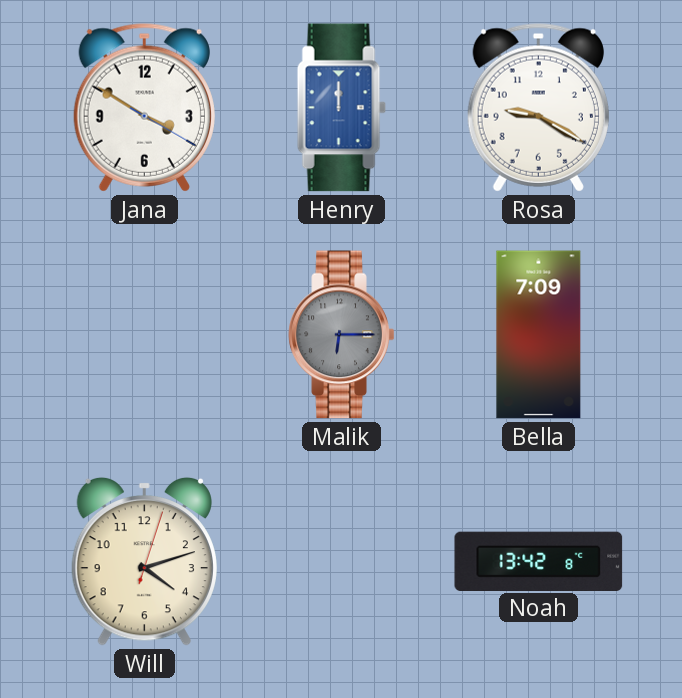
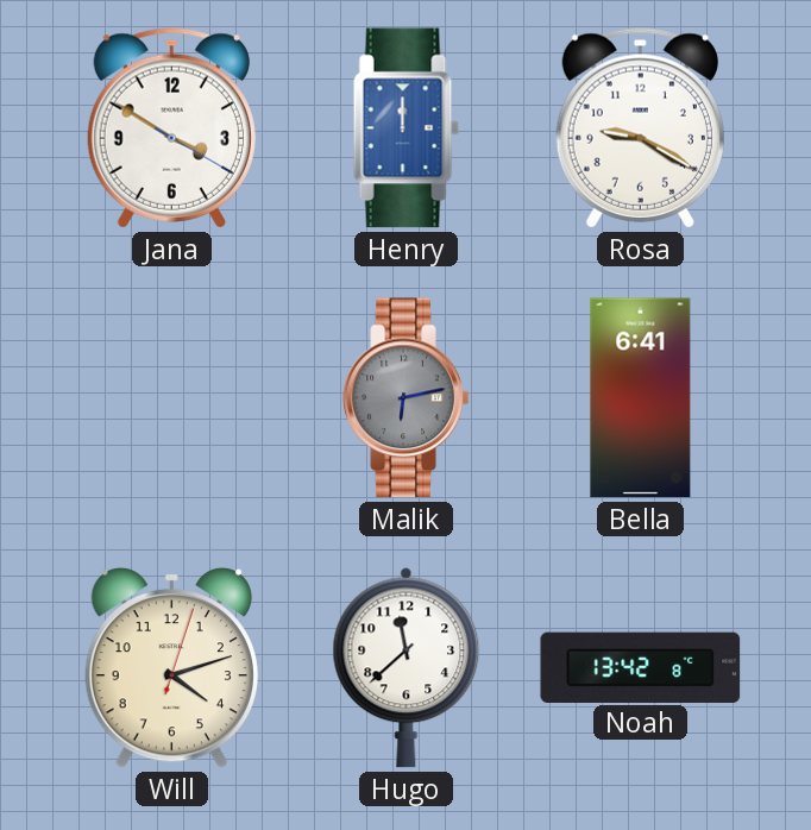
Malik: 6:15 -> 6:13 (407, 398)
Bella: 7:09 -> 6:41 (641, 398)
Hugo: none -> 11:38 (407, 667)
